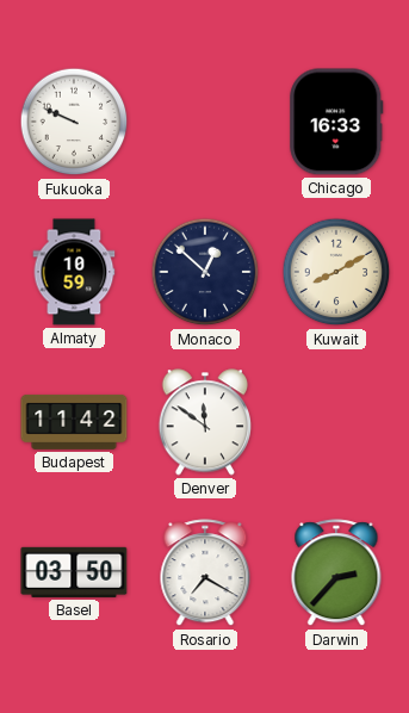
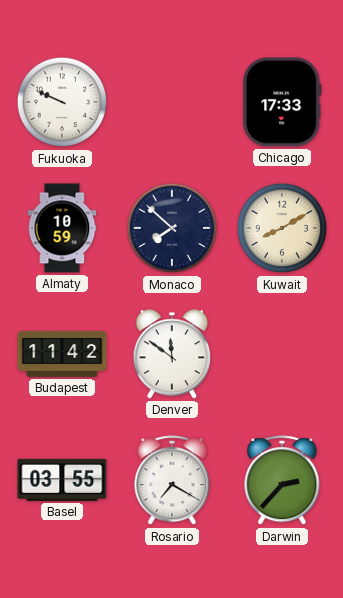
Chicago: 16:33 -> 17:33 (282, 102)
Monaco: 12:52 -> 7:52 (172, 228)
Basel: 03:50 -> 03:55 (62, 480)
